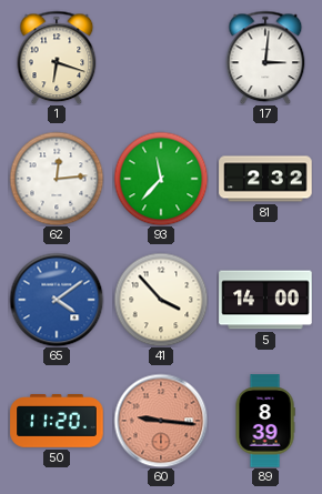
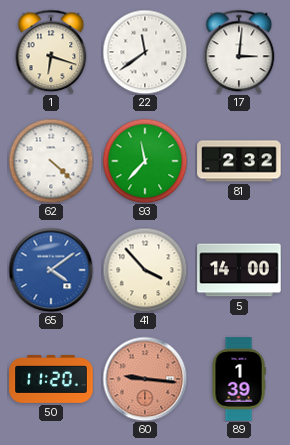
22: none -> 11:39 (145, 52)
62: 12:14 -> 4:22 (51, 161)
89: 8:39 -> 1:39 (239, 379)
